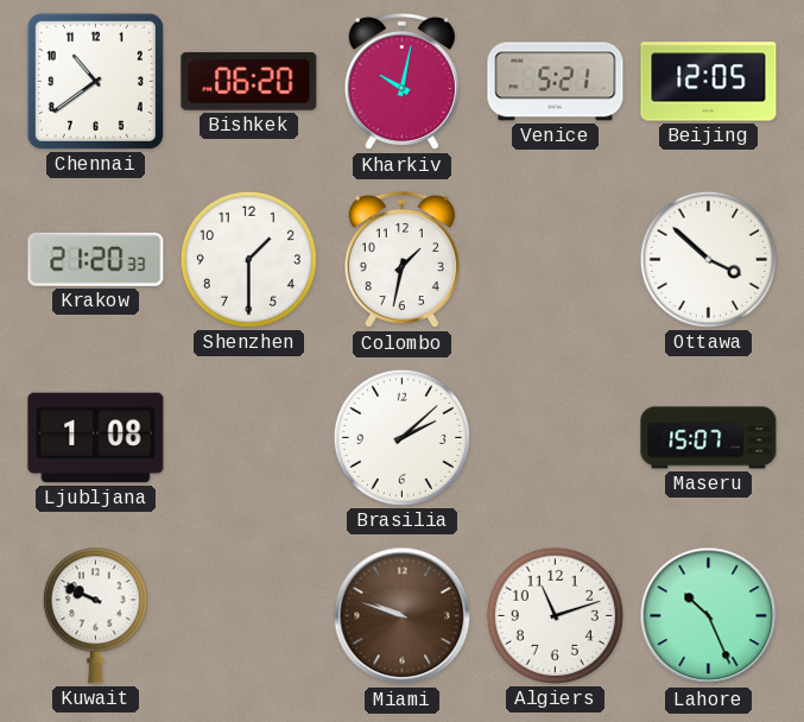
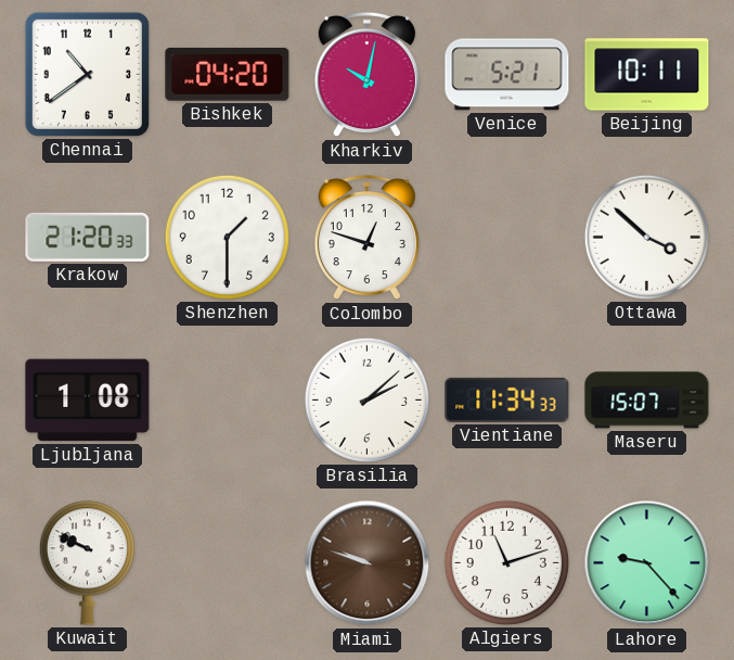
Bishkek: 06:20 -> 04:20 (228, 74)
Beijing: 12:05 -> 10:11 (647, 75)
Colombo: 1:32 -> 12:48 (366, 238)
Vientiane: none -> 11:34 (507, 399)
Lahore: 10:26 -> 9:23 (647, 563)
